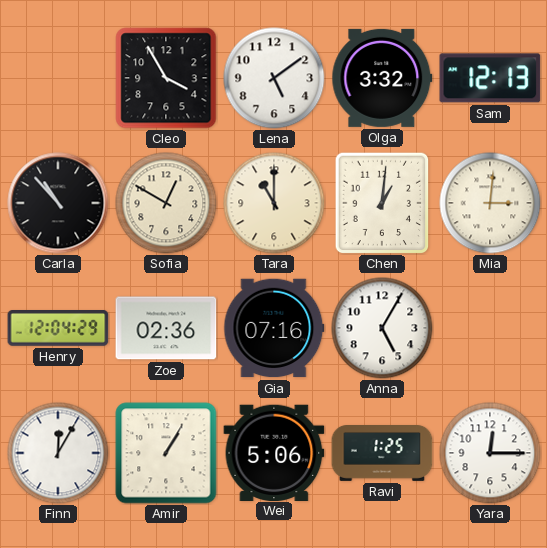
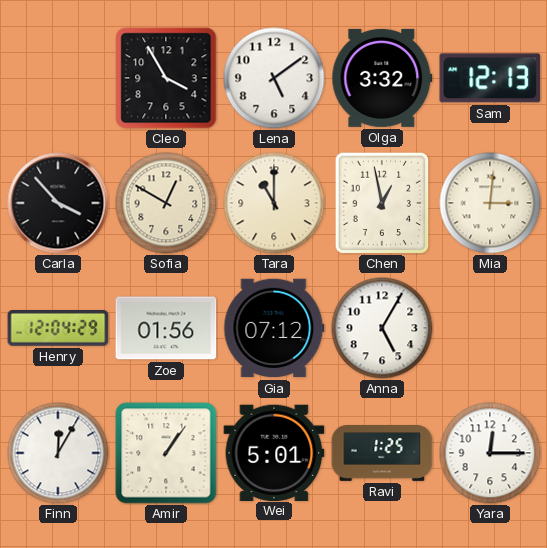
Carla: 10:53 -> 3:53 (58, 203)
Chen: 1:01 -> 12:58 (382, 203)
Zoe: 02:36 -> 01:56 (166, 328)
Gia: 07:16 -> 07:12 (274, 328)
Amir: 1:05 -> 1:06 (166, 453)
Wei: 5:06 -> 5:01 (274, 452)
